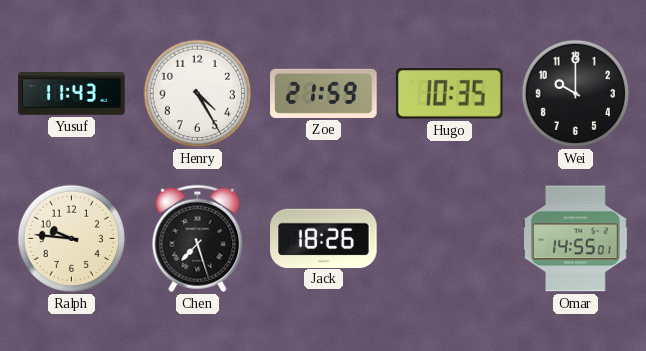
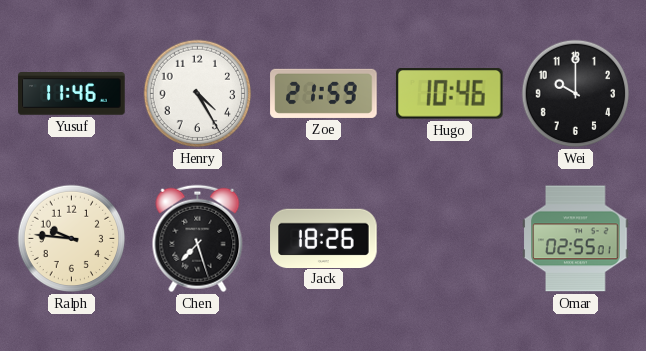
Yusuf: 11:43 -> 11:46 (72, 94)
Hugo: 10:35 -> 10:46 (449, 94)
Omar: 14:55 -> 02:55 (576, 239)
